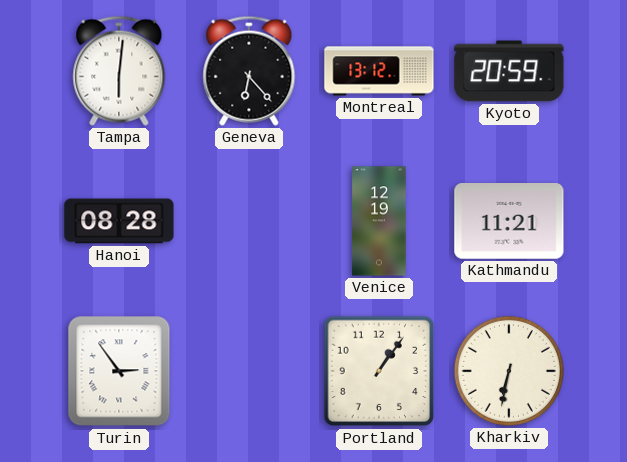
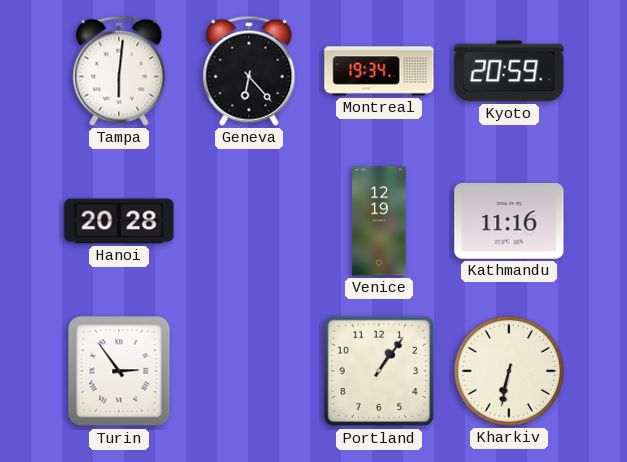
Montreal: 13:12 -> 19:34 (379, 71)
Hanoi: 08:28 -> 20:28 (119, 221)
Kathmandu: 11:21 -> 11:16 (509, 222)
